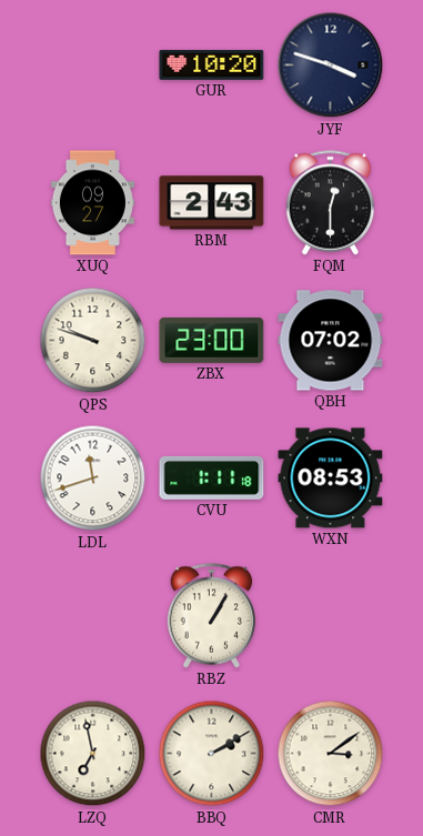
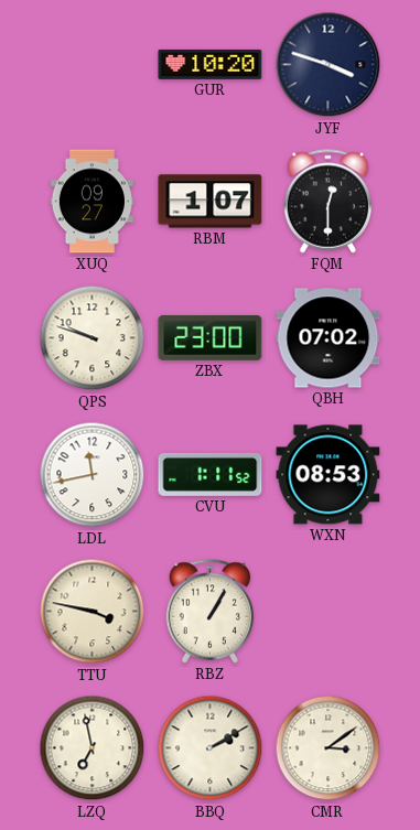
RBM: 2:43 -> 1:07 (211, 202)
LDL: 11:42 -> 11:43 (93, 475)
CVU: 1:11:18 -> 1:11:52 (211, 474)
TTU: none -> 3:47 (93, 612)
